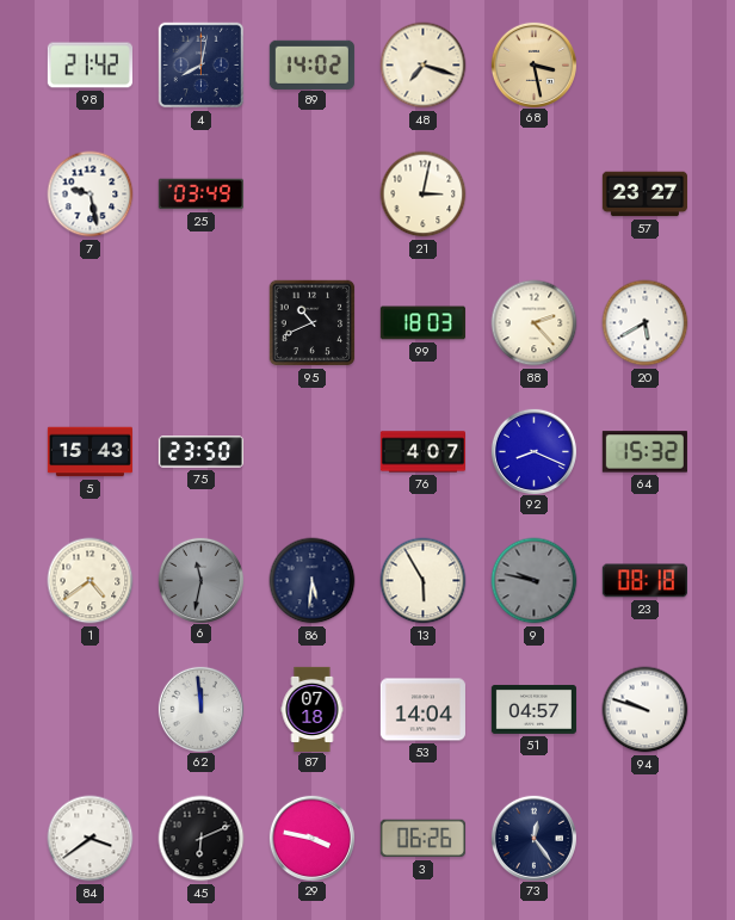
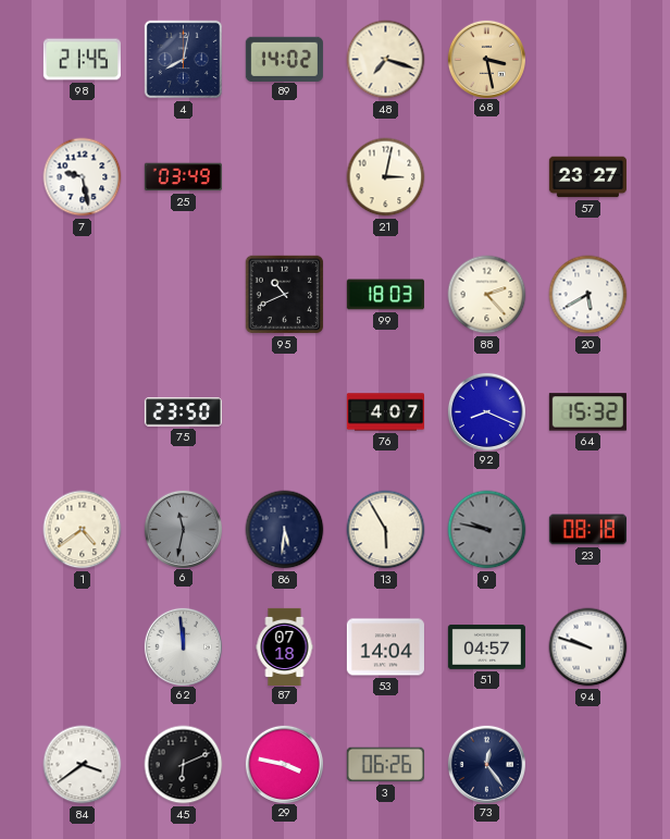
98: 21:42 -> 21:45 (82, 60)
5: 15:43 -> none (89, 452)
